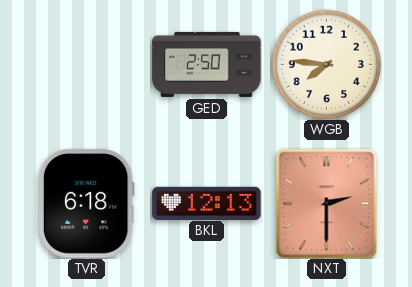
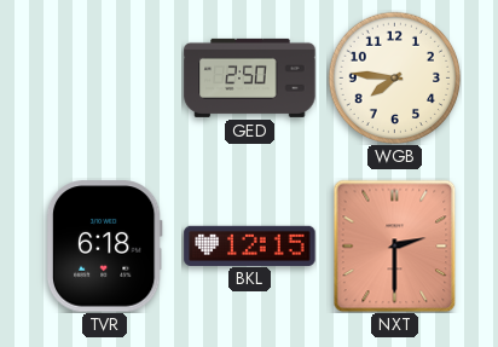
BKL: 12:13 -> 12:15 (250, 245)
